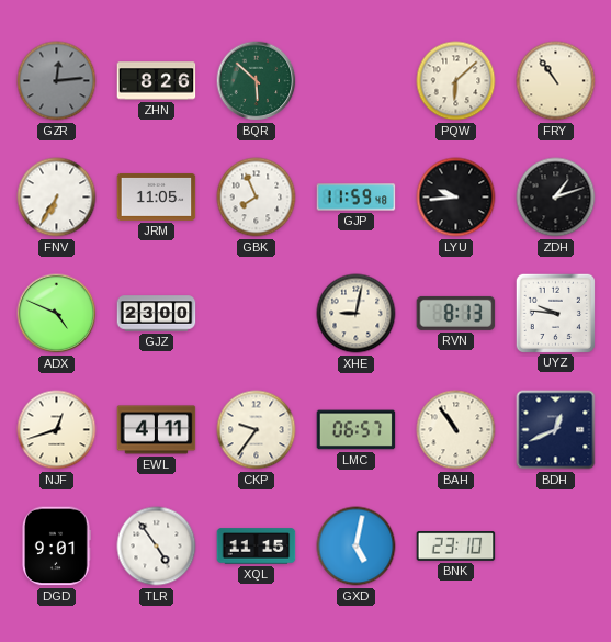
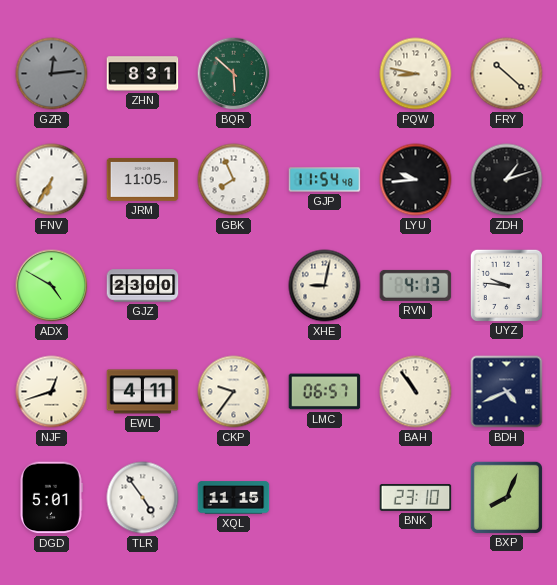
ZHN: 8:26 -> 8:31 (143, 74)
PQW: 6:08 -> 8:47 (416, 74)
FRY: 10:54 -> 10:22 (507, 74)
GJP: 11:59 -> 11:54 (325, 180)
ADX: 4:49 -> 4:50 (52, 286)
RVN: 8:13 -> 4:13 (416, 285)
BDH: 12:41 -> 4:41 (507, 392)
DGD: 9:01 -> 5:01 (52, 498)
GXD: 5:02 -> none (357, 547)
BXP: none -> 8:04 (506, 497)
